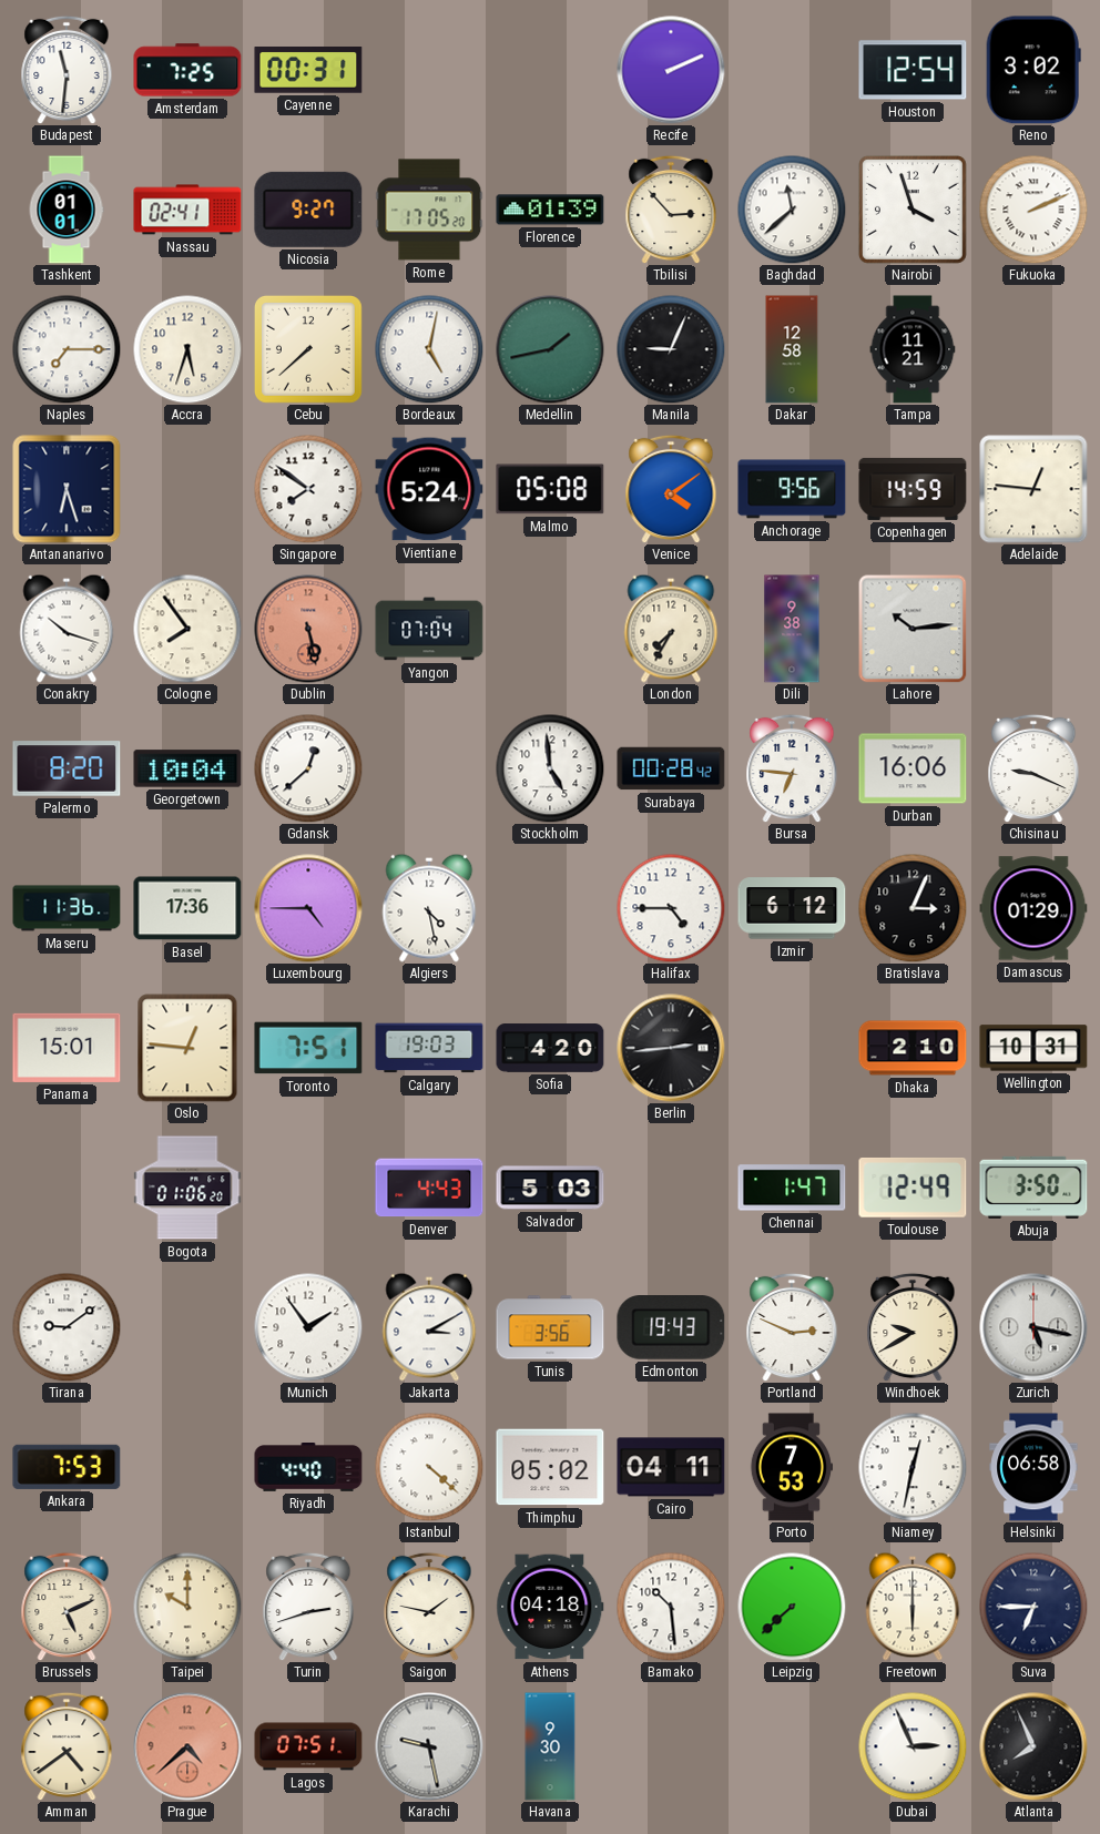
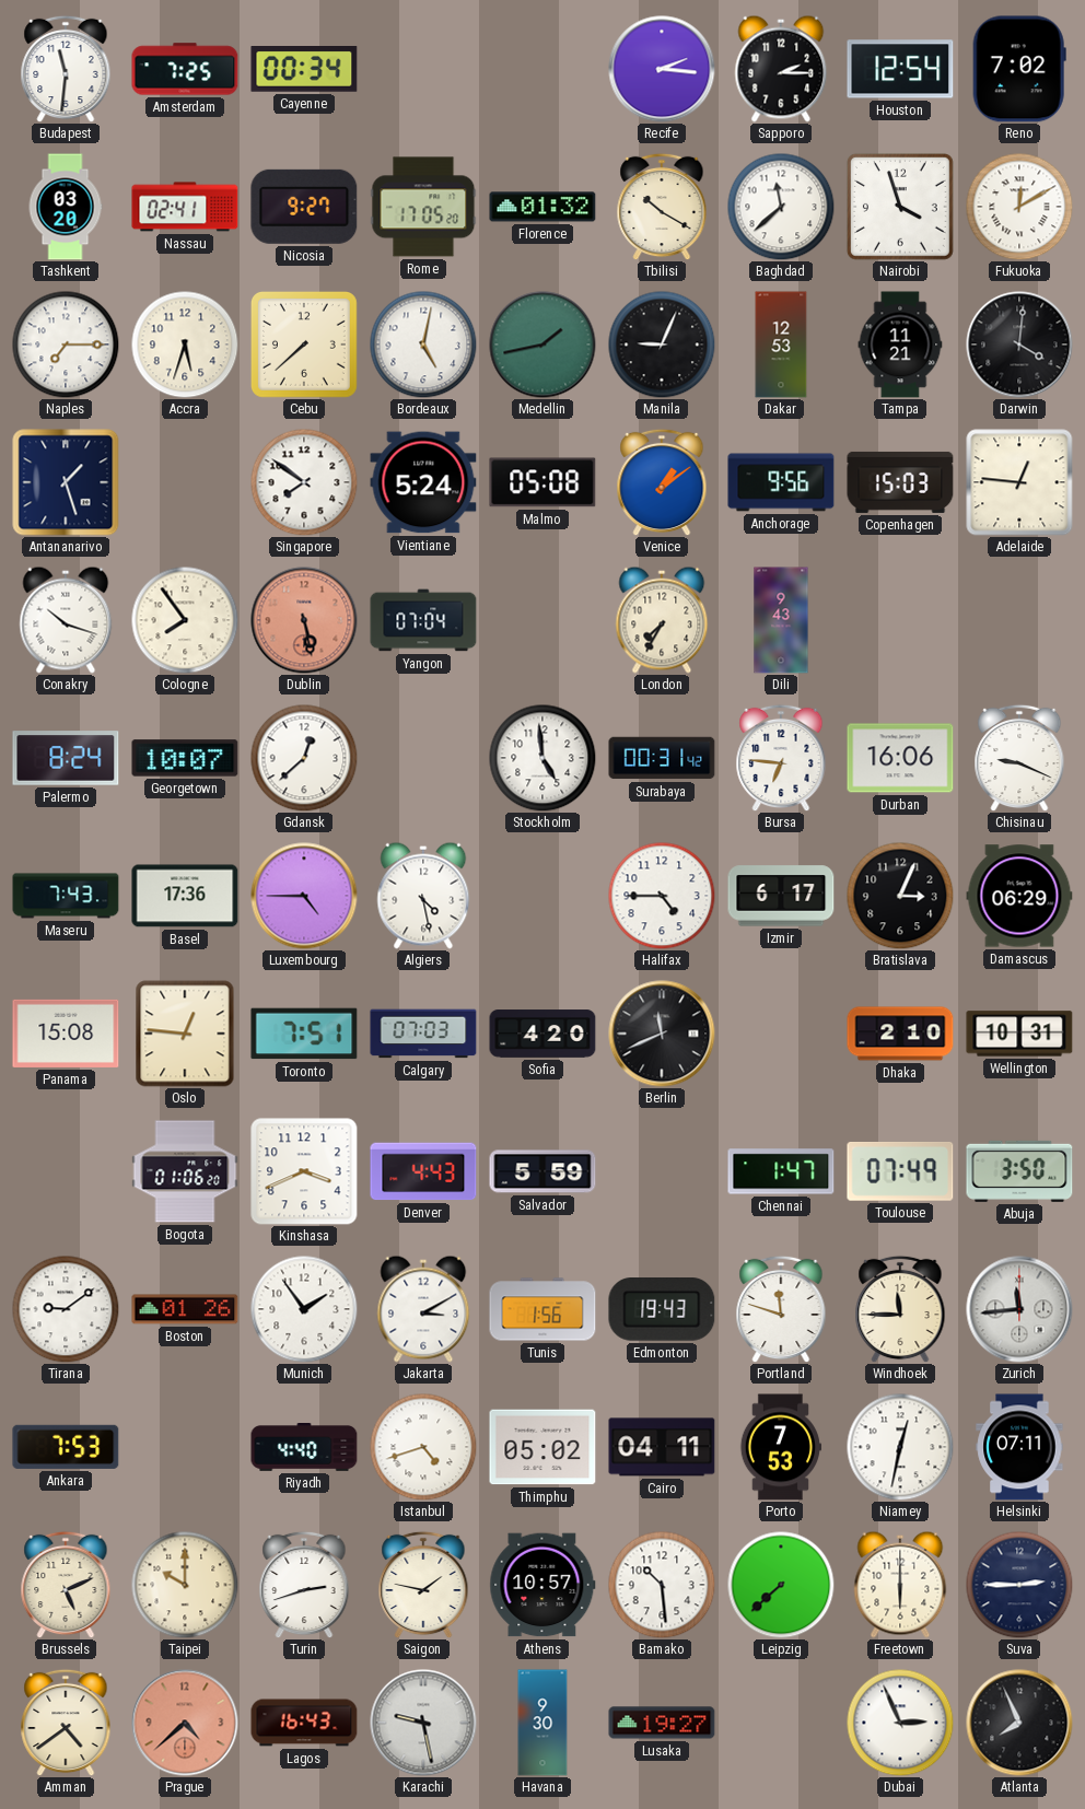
Cayenne: 00:31 -> 00:34 (304, 69)
Recife: 2:11 -> 2:16 (662, 69)
Sapporo: none -> 2:15 (781, 69)
Reno: 3:02 -> 7:02 (1019, 69)
Tashkent: 01:01 -> 03:20 (66, 207)
Florence: 01:39 -> 01:32 (542, 207)
Tbilisi: 2:53 -> 10:20 (662, 207)
Fukuoka: 2:11 -> 12:10 (1019, 207)
Dakar: 12:58 -> 12:53 (781, 345)
Darwin: none -> 4:01 (1019, 345)
Antananarivo: 6:27 -> 1:27 (66, 482)
Venice: 4:09 -> 1:09 (662, 482)
Copenhagen: 14:59 -> 15:03 (900, 482)
Dili: 9:38 -> 9:43 (781, 620)
Lahore: 10:14 -> none (913, 629)
Palermo: 8:20 -> 8:24 (66, 758)
Georgetown: 10:04 -> 10:07 (185, 758)
Surabaya: 00:28 -> 00:31 (662, 758)
Maseru: 11:36 -> 7:43 (66, 896)
Izmir: 6:12 -> 6:17 (781, 896)
Damascus: 01:29 -> 06:29 (1019, 896)
Panama: 15:01 -> 15:08 (66, 1034)
Calgary: 19:03 -> 07:03 (423, 1034)
Berlin: 2:44 -> 11:41 (662, 1034)
Kinshasa: none -> 3:41 (304, 1171)
Salvador: 5:03 -> 5:59 (542, 1171)
Toulouse: 12:49 -> 07:49 (900, 1171)
Boston: none -> 01:26 (185, 1309)
Tunis: 3:56 -> 1:56 (542, 1309)
Portland: 2:49 -> 11:48 (781, 1309)
Windhoek: 9:40 -> 11:45 (900, 1309)
Zurich: 5:17 -> 11:44 (1019, 1309)
Istanbul: 4:22 -> 4:42 (423, 1447)
Helsinki: 06:58 -> 07:11 (1019, 1447)
Athens: 04:18 -> 10:57 (542, 1585)
Suva: 6:45 -> 2:45 (1019, 1585)
Lagos: 07:51 -> 16:43 (304, 1723)
Lusaka: none -> 19:27 (662, 1723)
